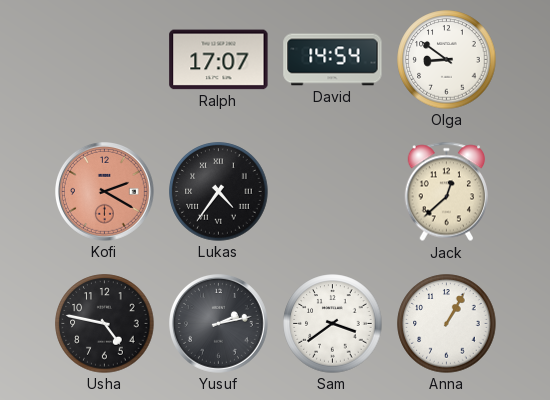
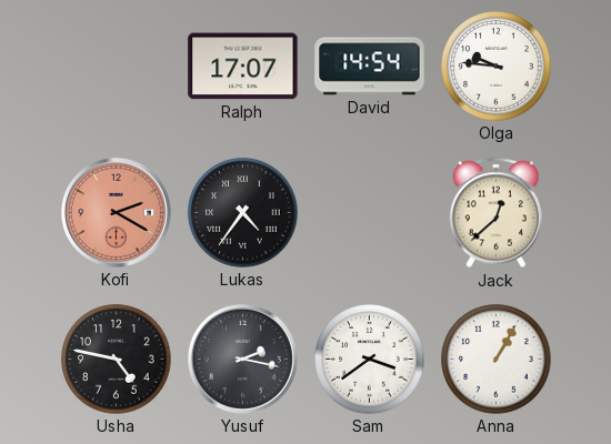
Olga: 8:51 -> 9:46 (497, 67)
Yusuf: 2:13 -> 2:17 (243, 360)
